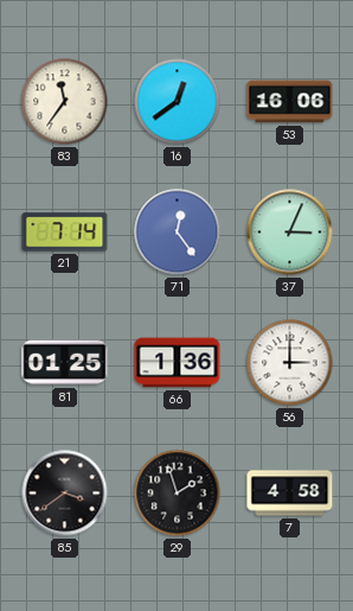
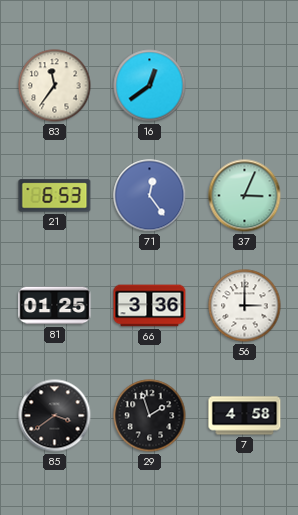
53: 16:06 -> none (290, 102)
21: 7:14 -> 6:53 (55, 196)
66: 1:36 -> 3:36 (150, 306)
